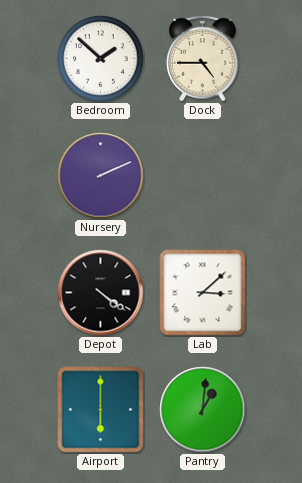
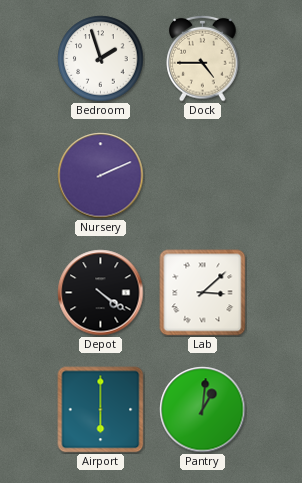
Bedroom: 1:52 -> 1:57 (101, 59)
